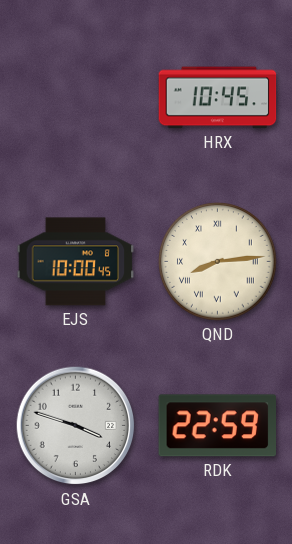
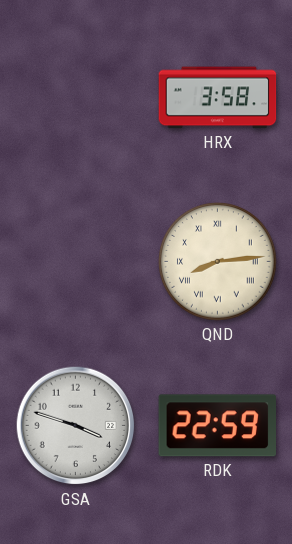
HRX: 10:45 -> 3:58 (218, 98)
EJS: 10:00 -> none (76, 262)
